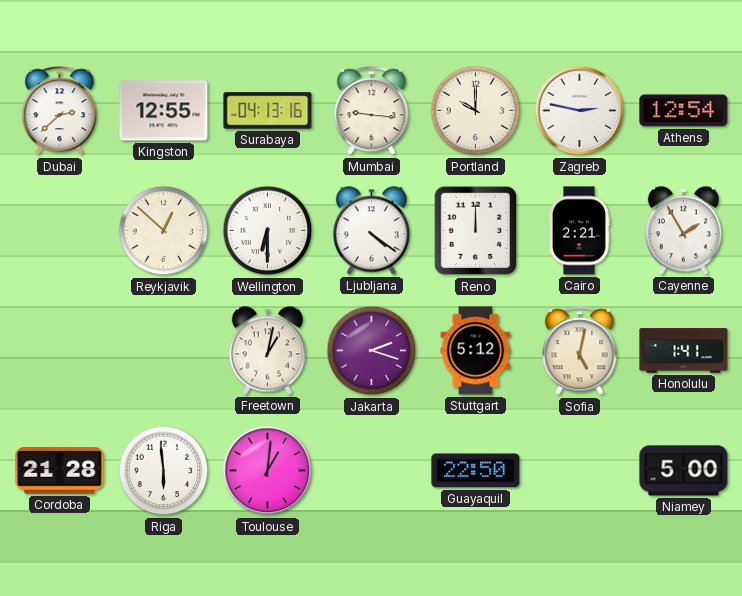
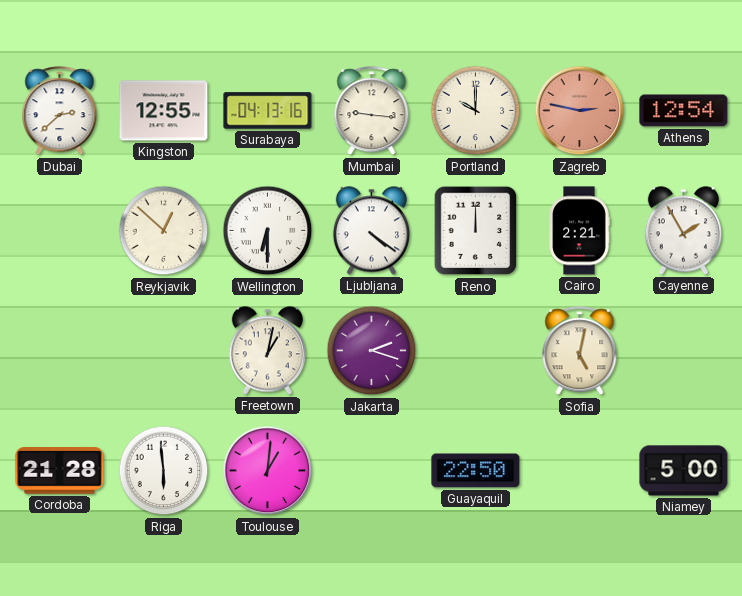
Zagreb dial: white -> salmon (580, 111)
Stuttgart: 5:12 -> none (476, 351)
Honolulu: 1:41 -> none (684, 351)
